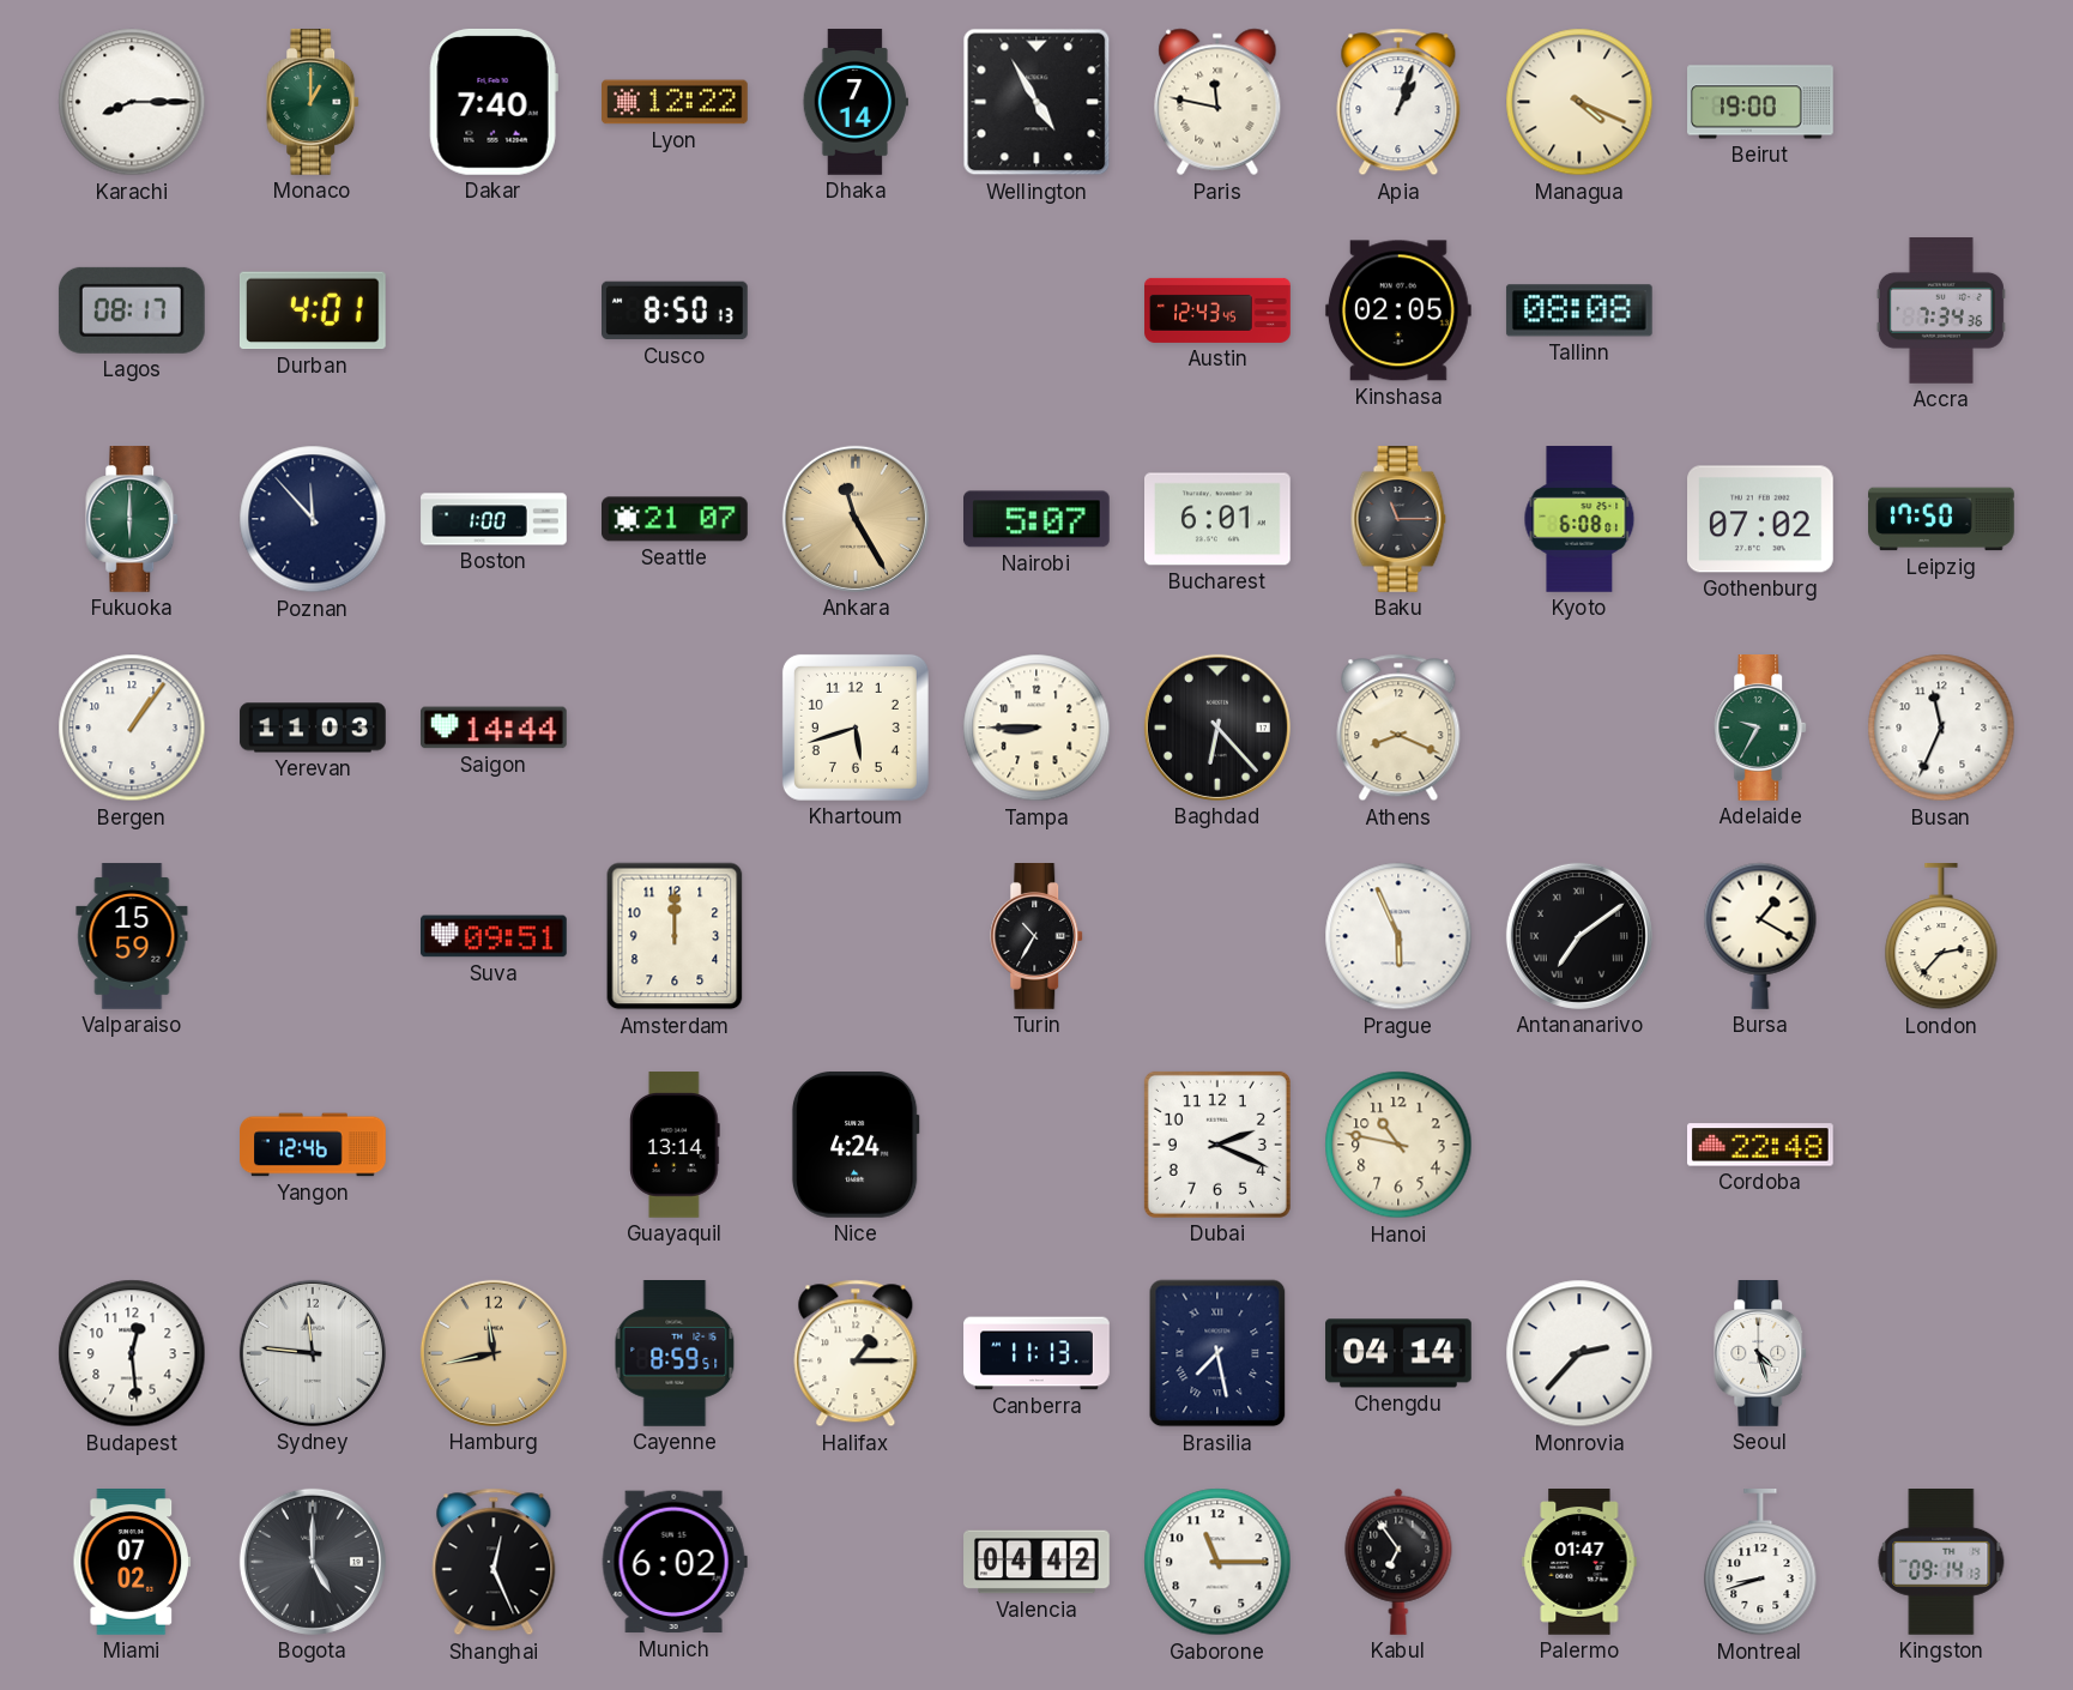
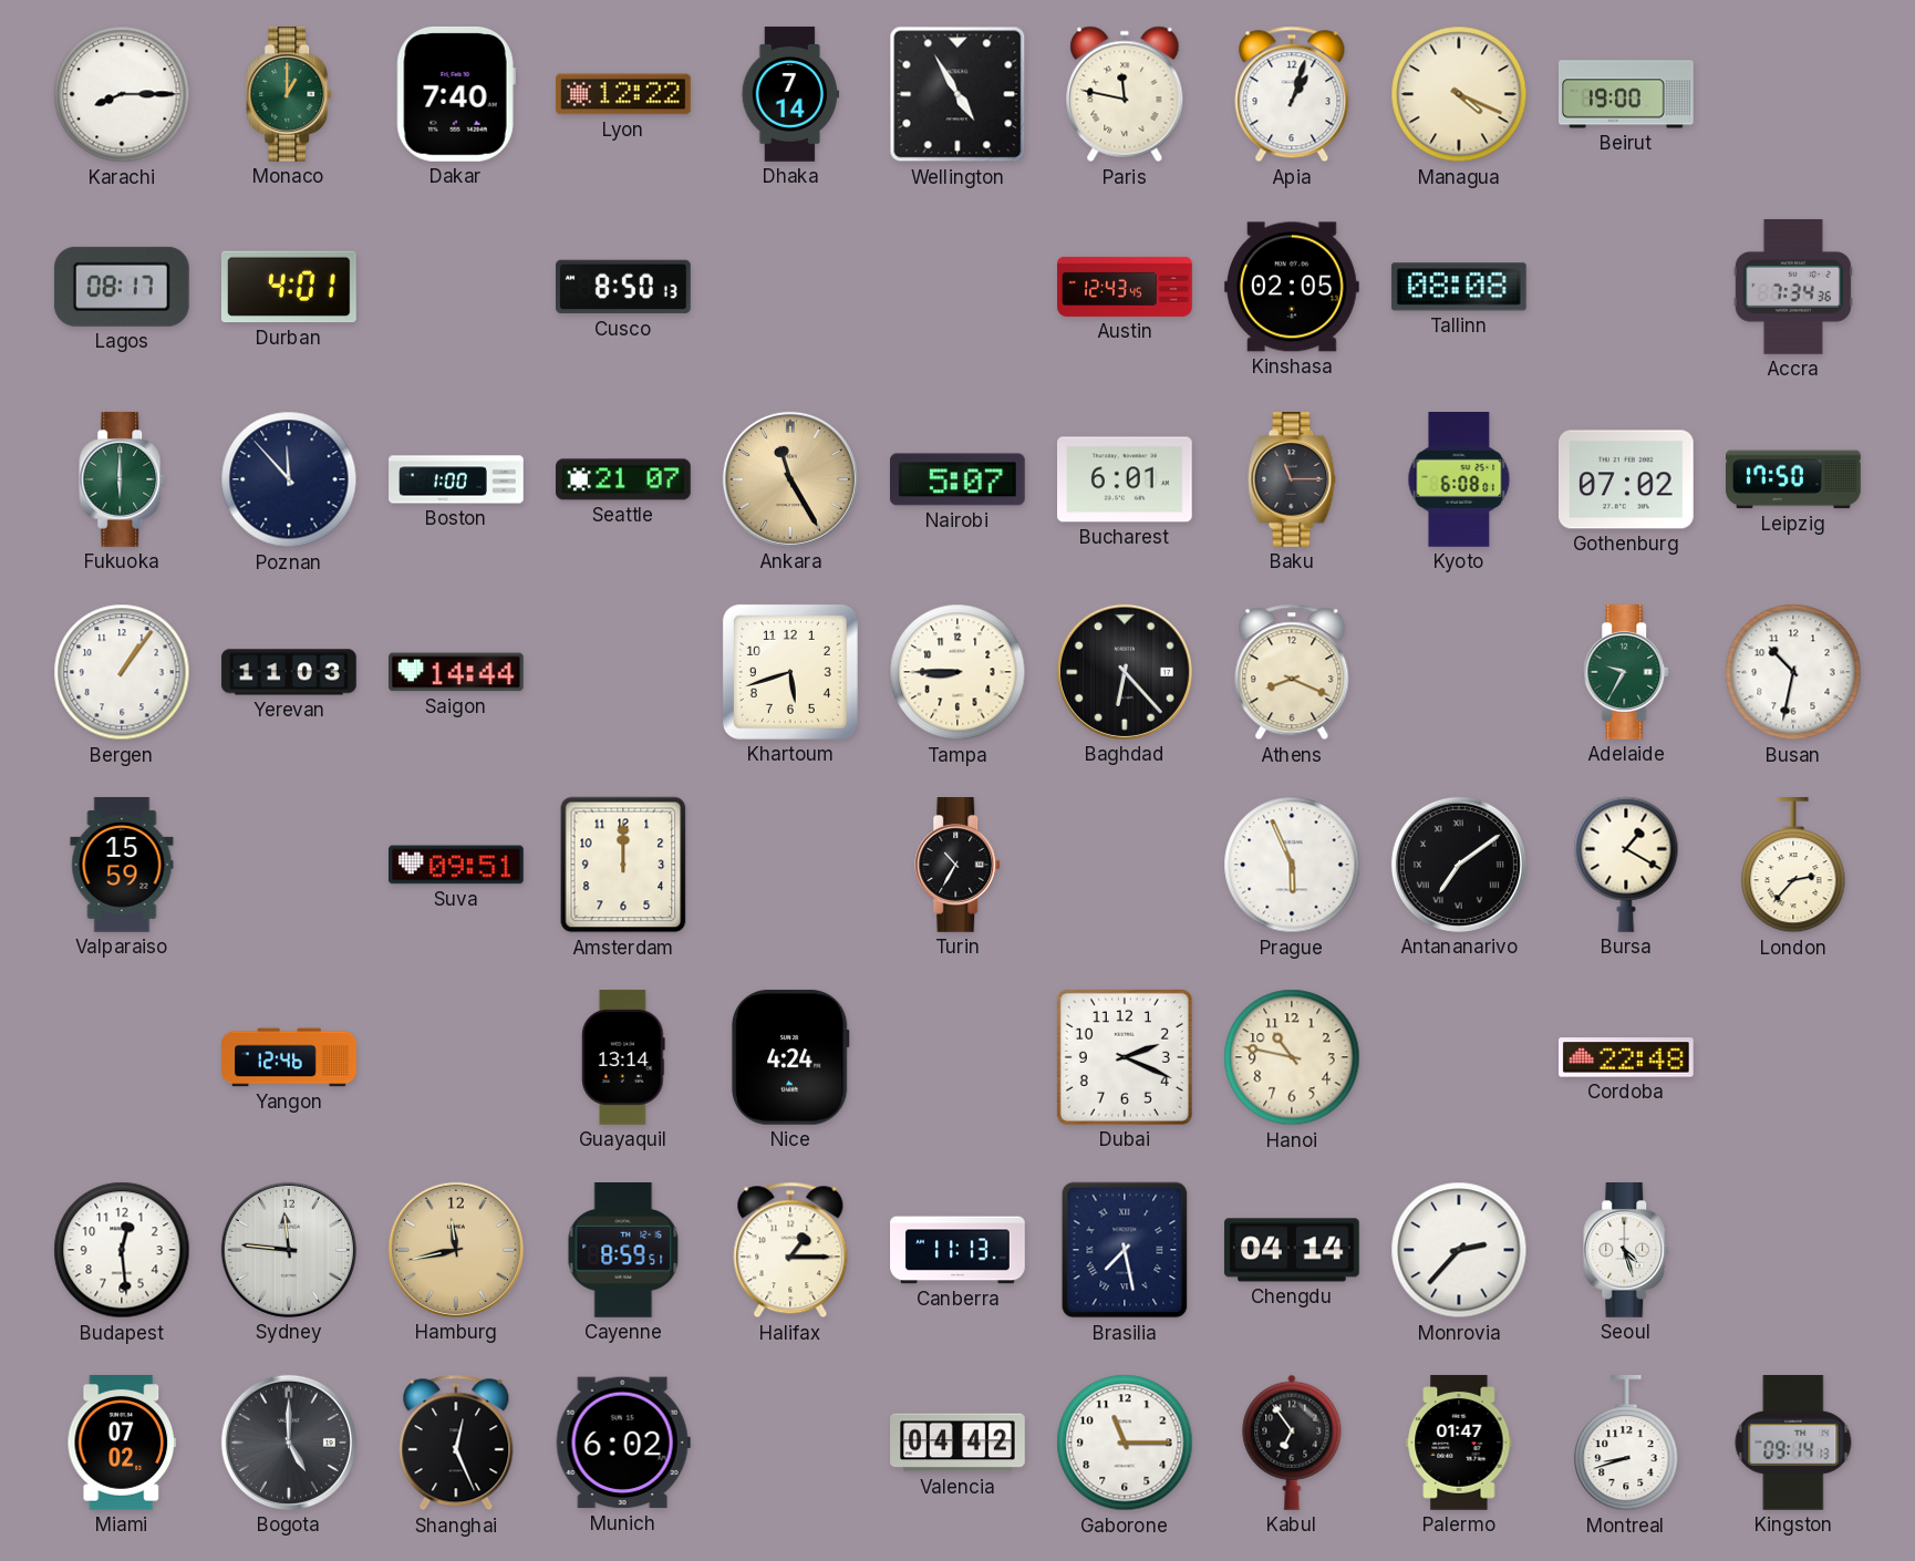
Busan: 11:34 -> 10:32 (1793, 672)
